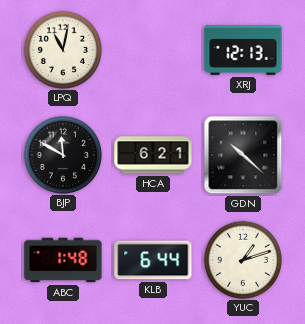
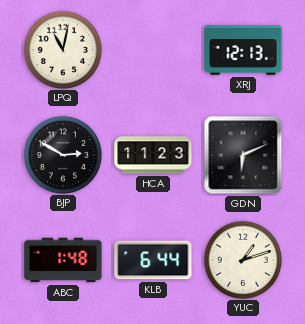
BJP: 11:50 -> 2:50 (62, 154)
HCA: 6:21 -> 11:23 (153, 155)
GDN: 10:22 -> 6:11 (243, 155)
